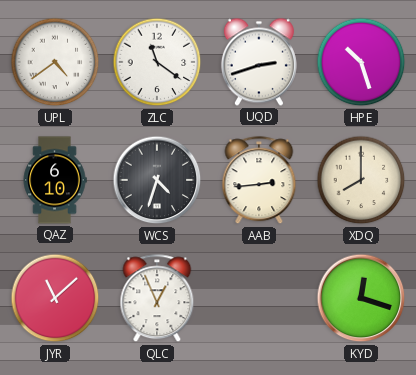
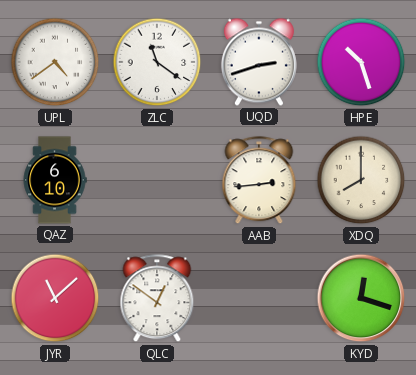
WCS: 4:33 -> none (157, 180)
QLC: 12:56 -> 12:51 (157, 299)
